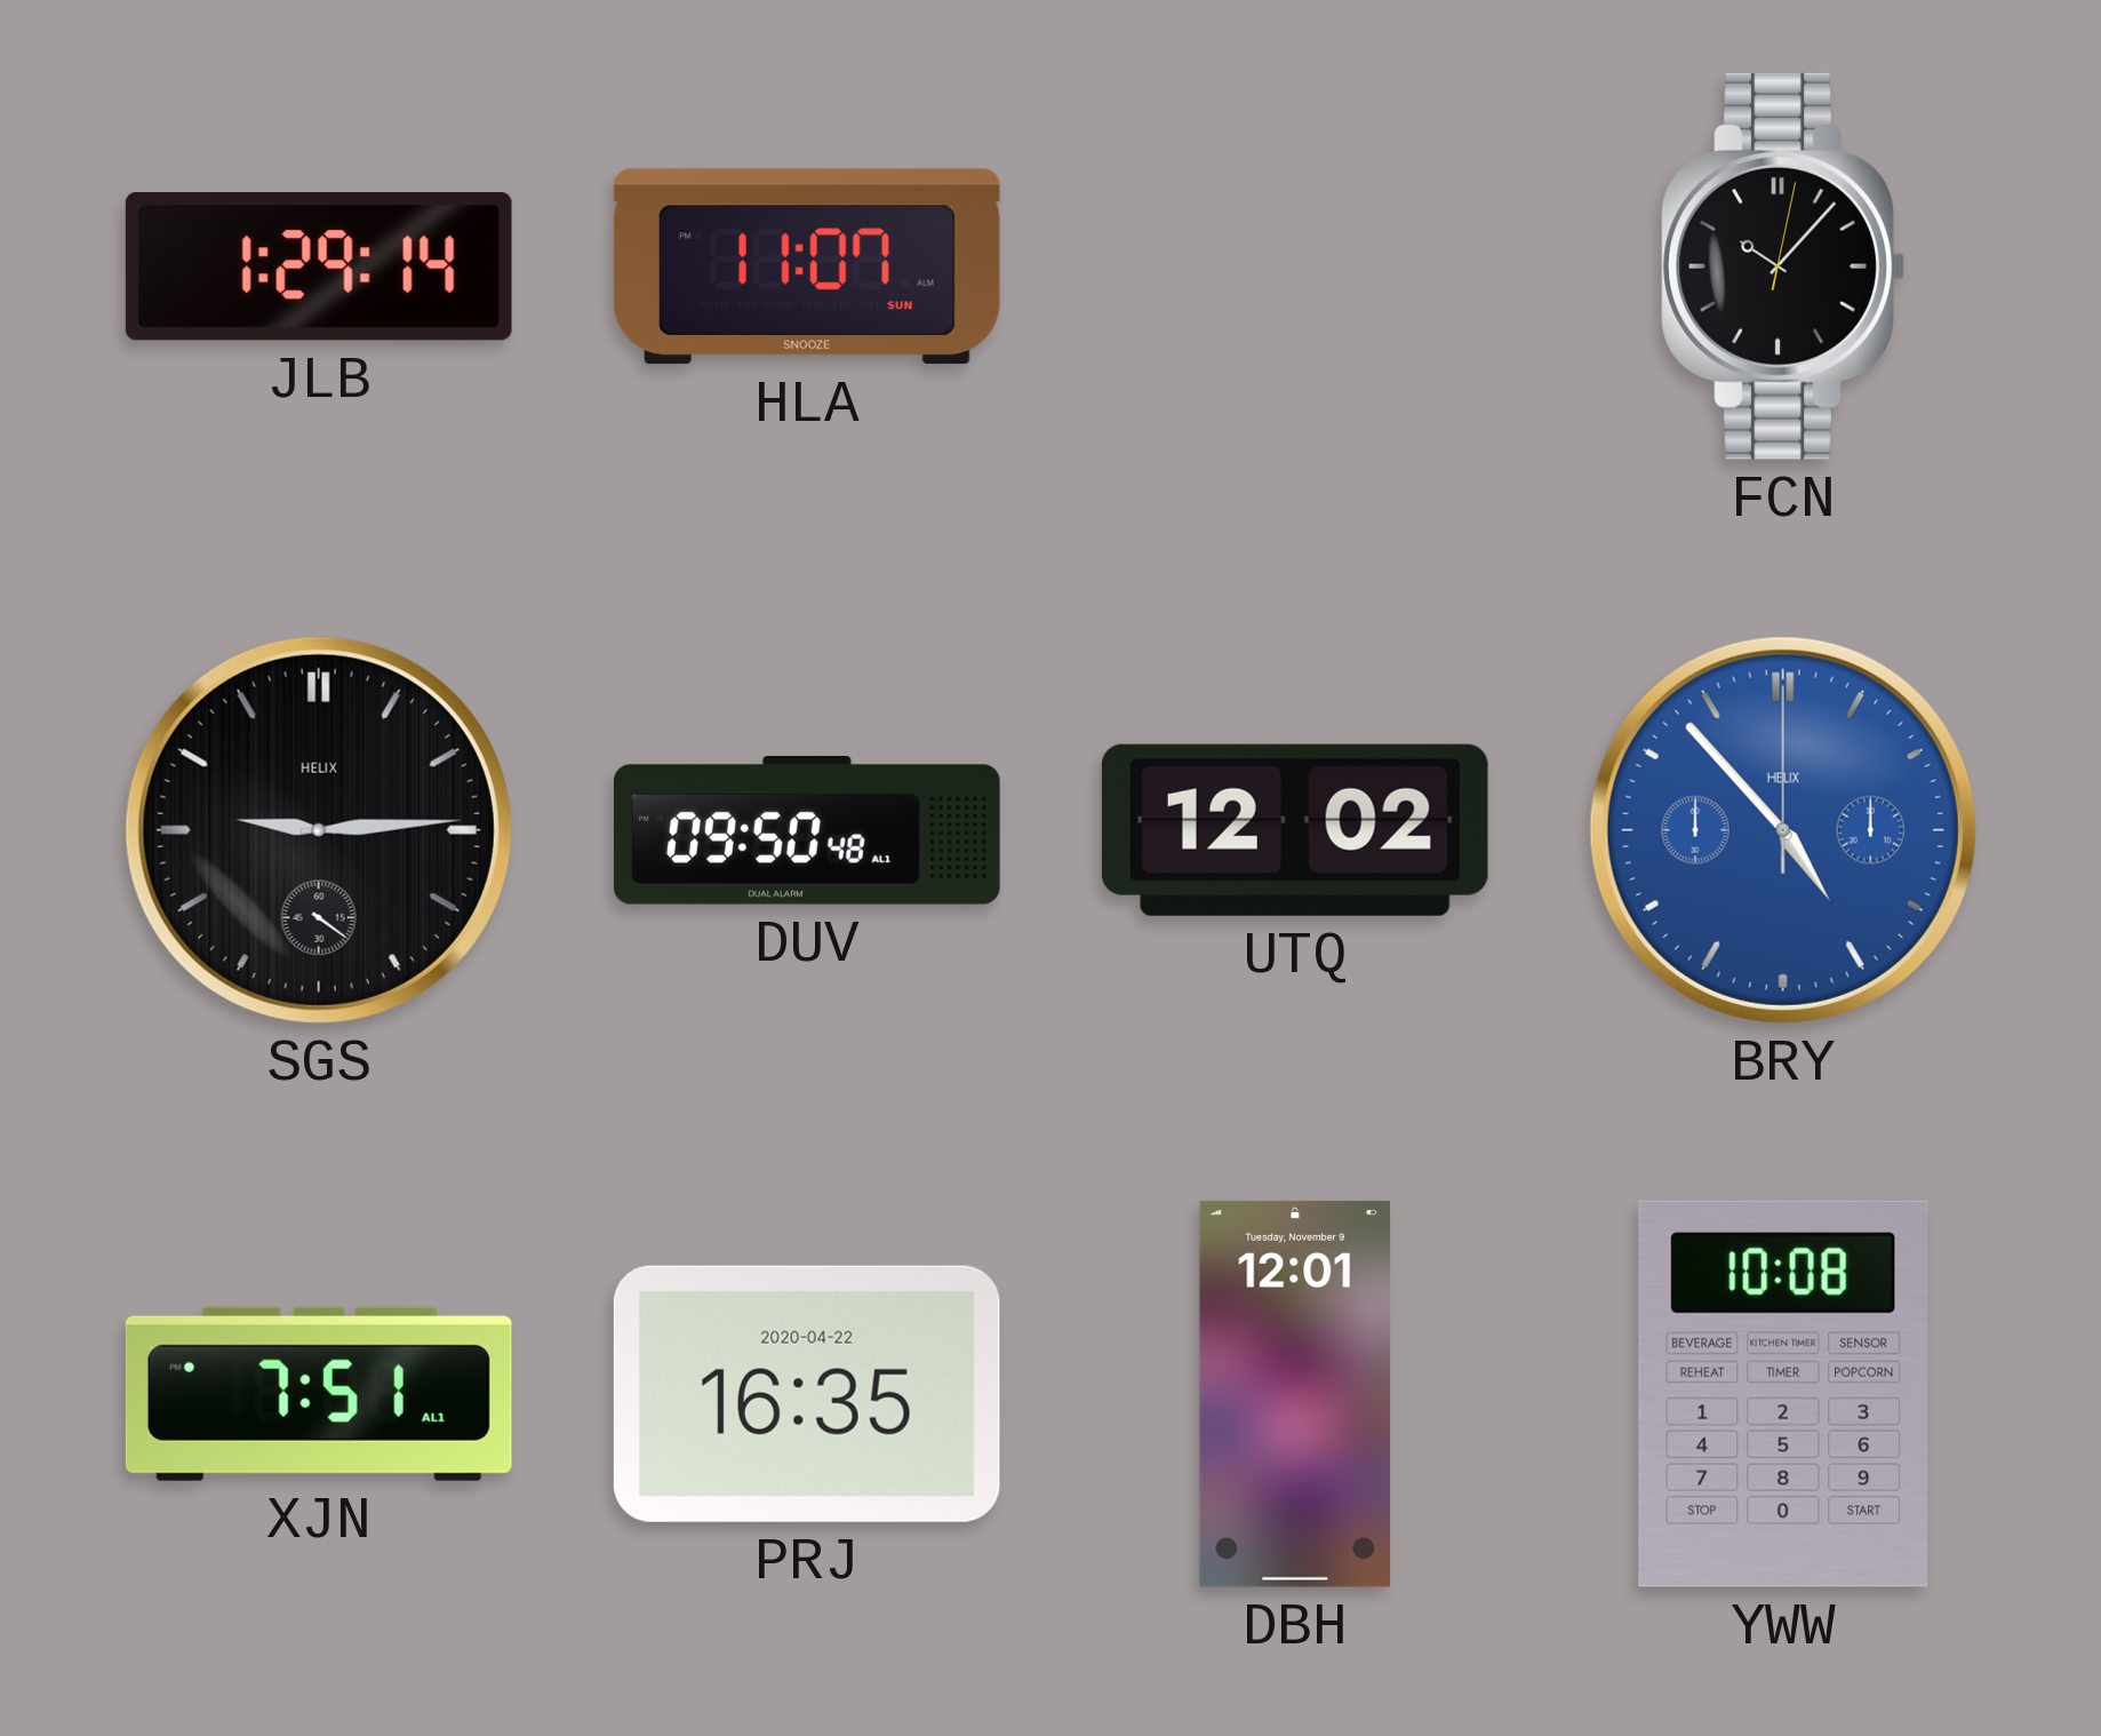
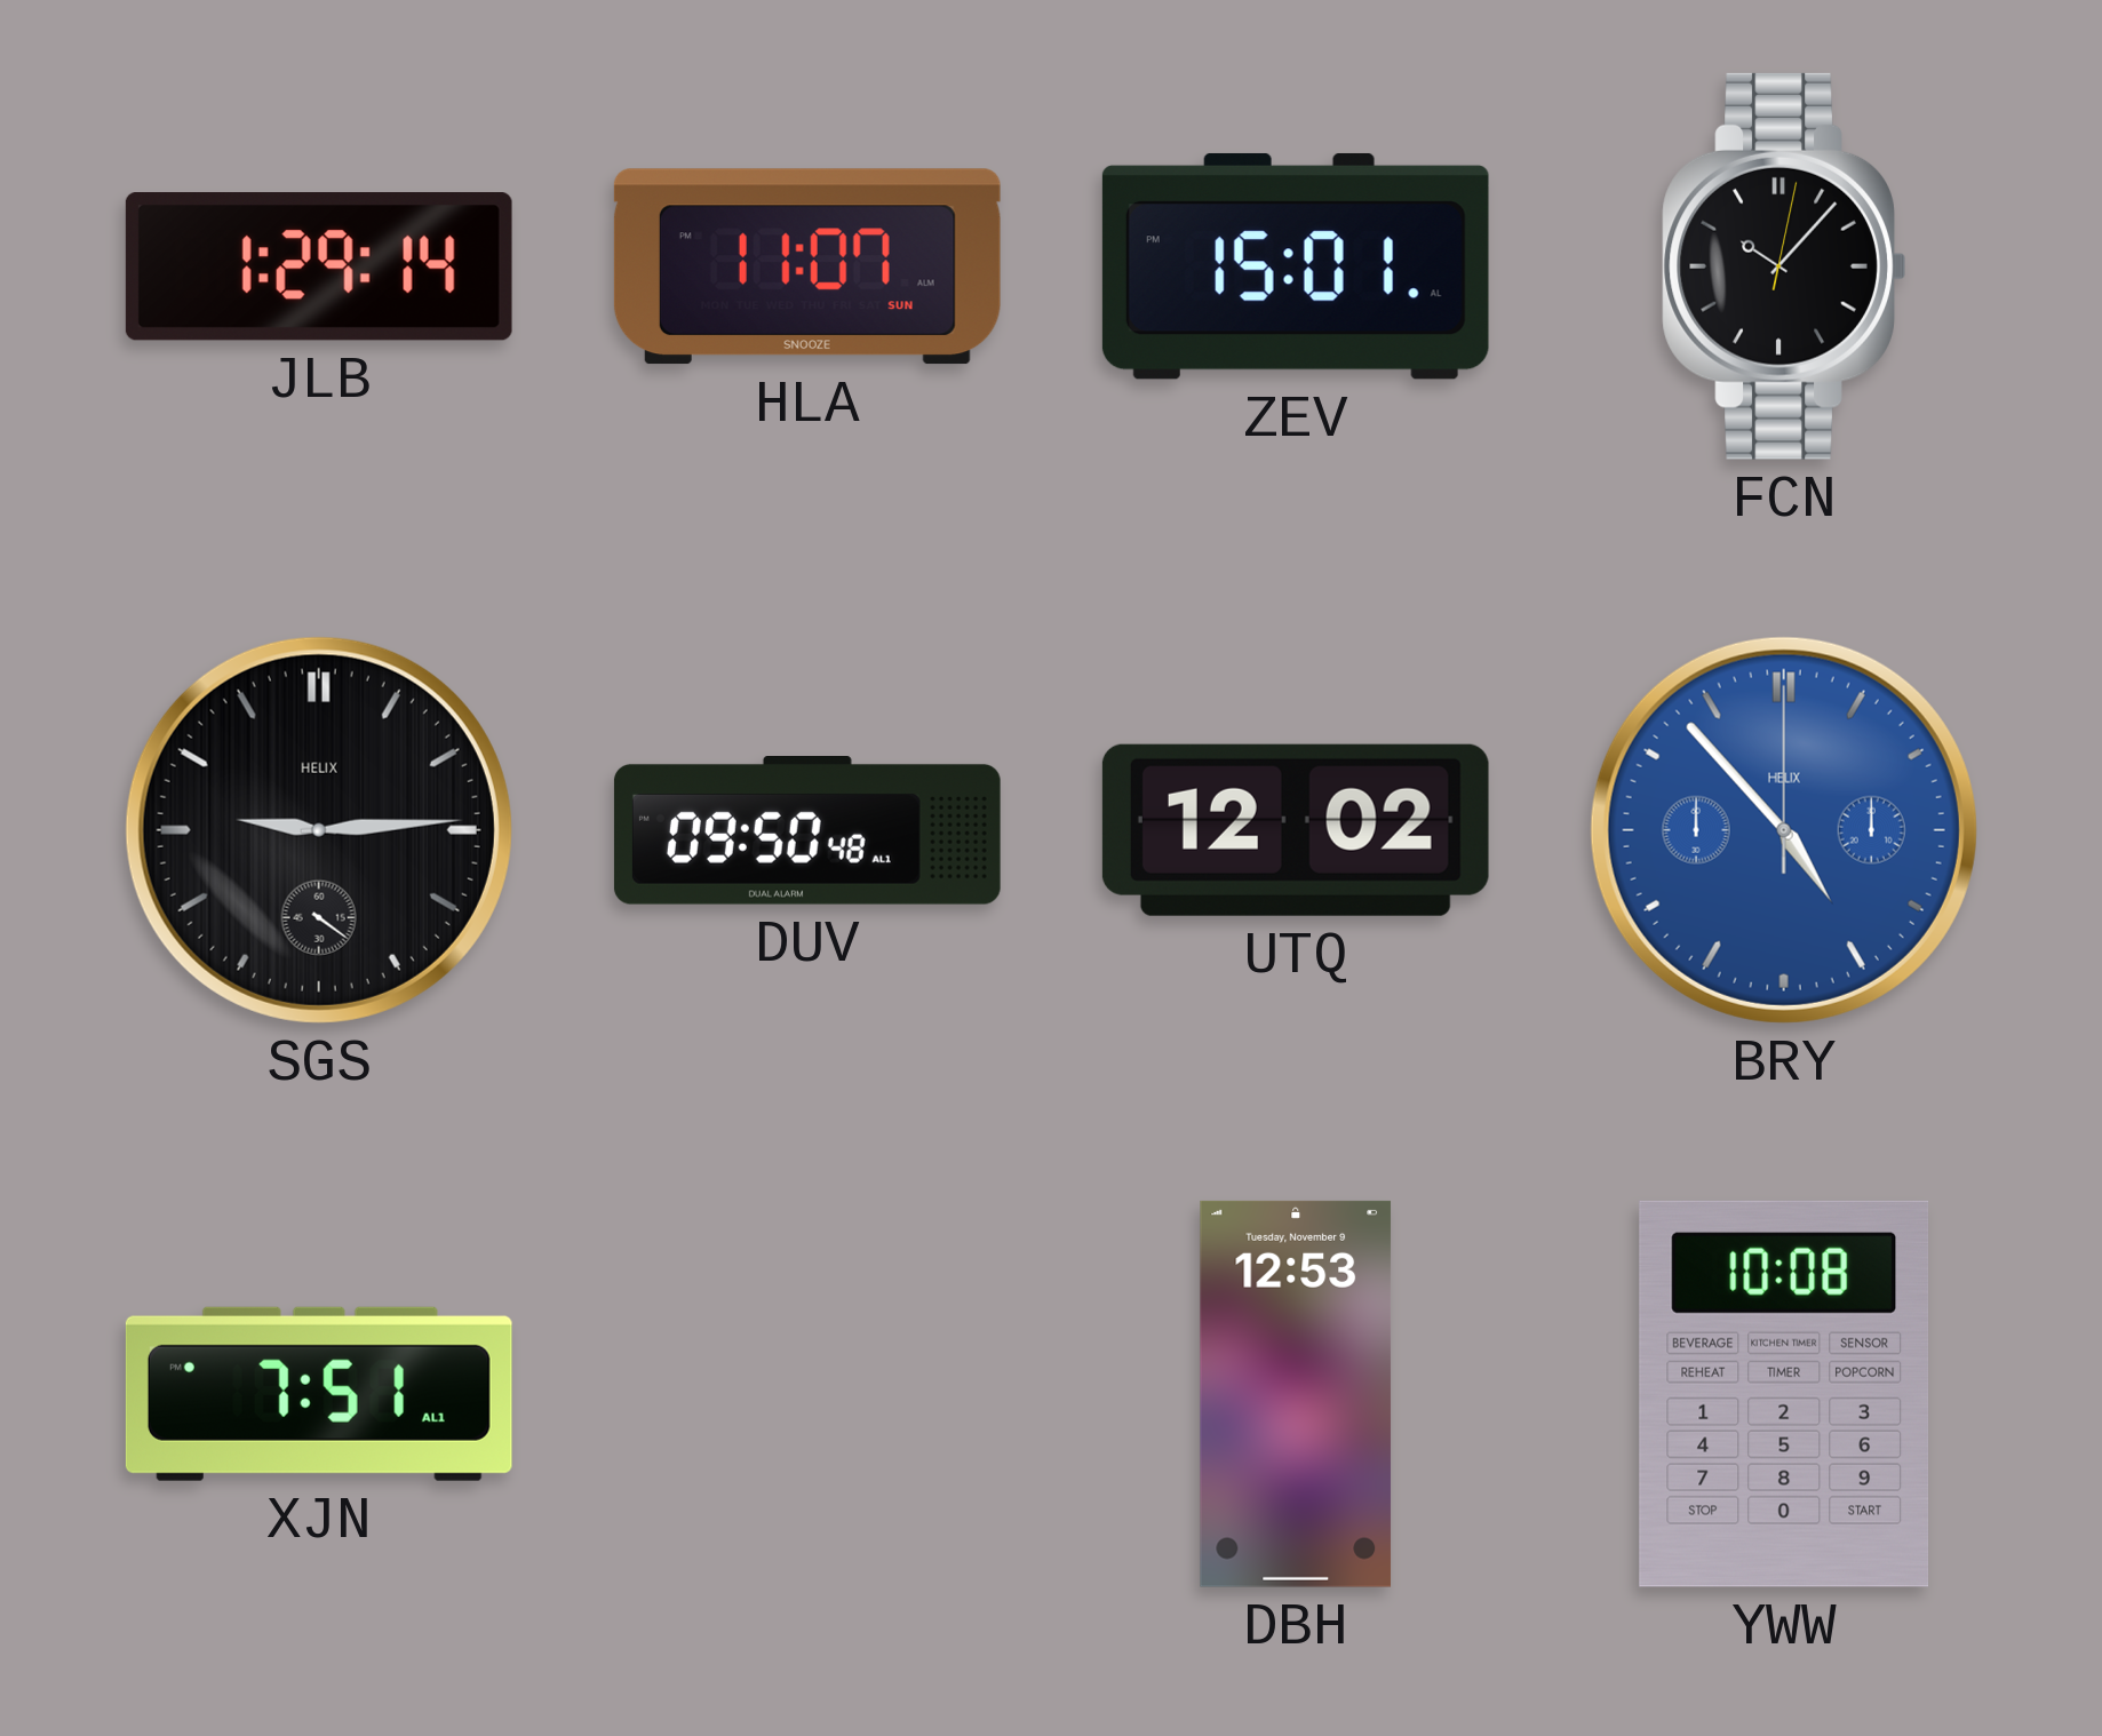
ZEV: none -> 15:01 (1296, 266)
PRJ: 16:35 -> none (807, 1394)
DBH: 12:01 -> 12:53 (1296, 1394)
